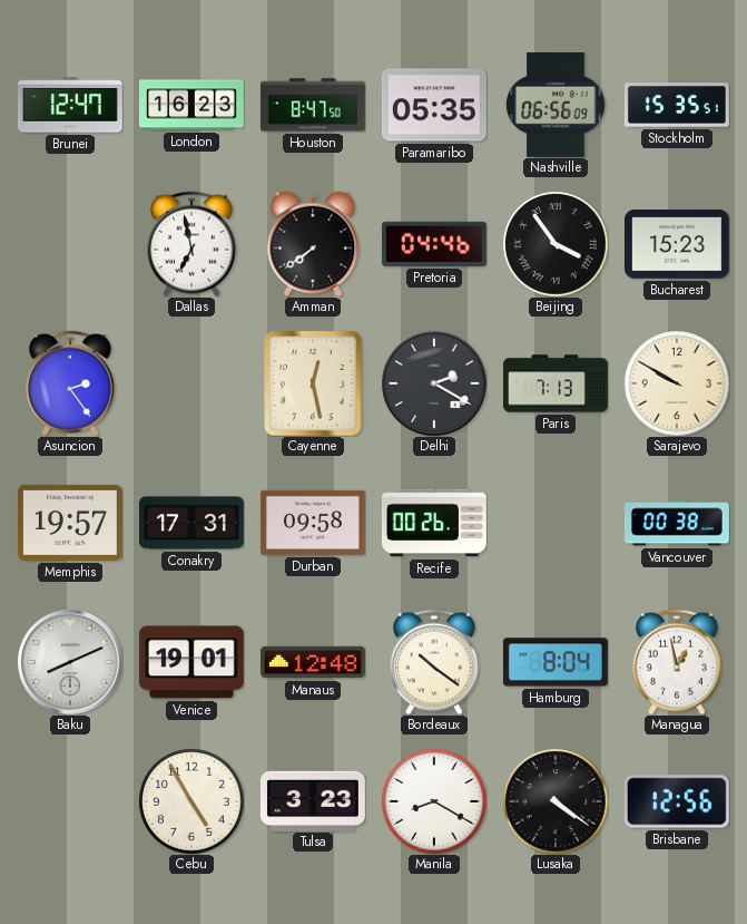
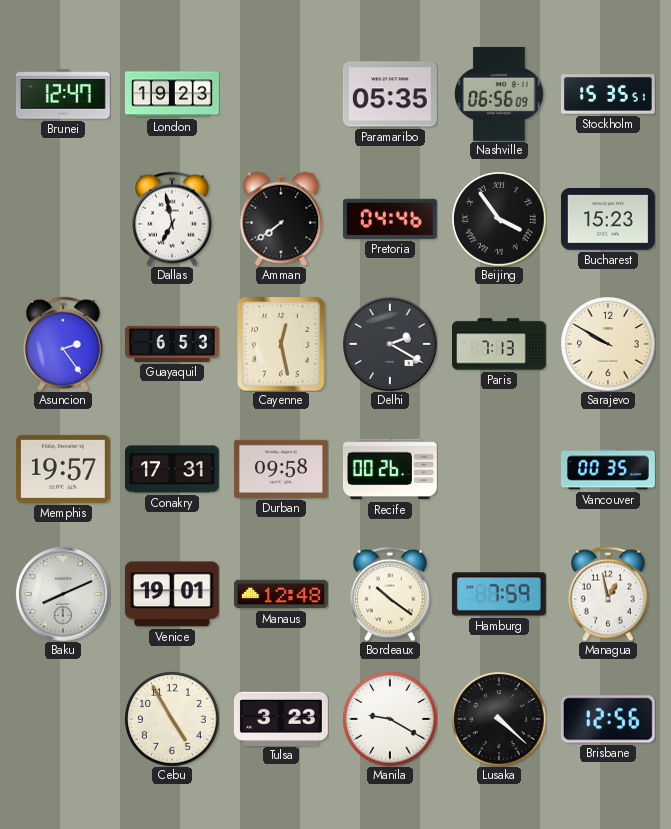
London: 16:23 -> 19:23 (172, 94)
Houston: 8:47 -> none (313, 105)
Guayaquil: none -> 6:53 (173, 344)
Vancouver: 00:38 -> 00:35 (608, 469)
Hamburg: 8:04 -> 7:59 (499, 594)
Manila: 8:20 -> 9:20 (390, 719)
Lusaka: 4:21 -> 4:22 (499, 719)
